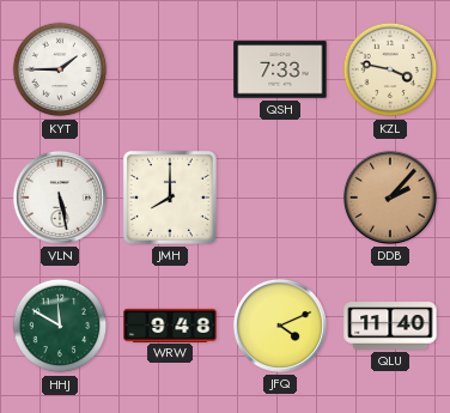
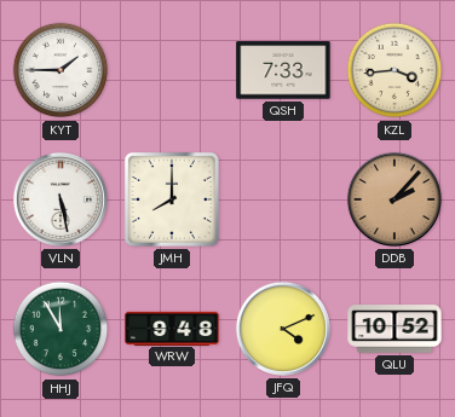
KZL: 3:47 -> 3:44 (394, 70)
HHJ: 11:50 -> 11:55 (61, 329)
QLU: 11:40 -> 10:52 (394, 329)
